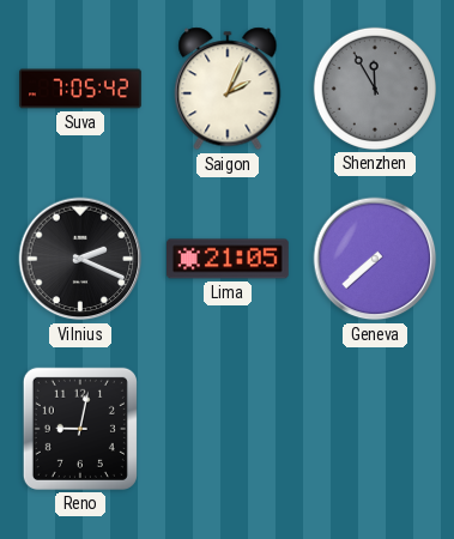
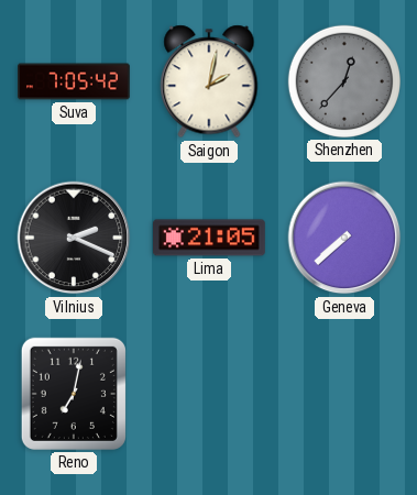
Saigon: 2:04 -> 2:02 (209, 81)
Shenzhen: 11:55 -> 12:37 (344, 81)
Reno: 9:02 -> 7:02 (74, 394)
